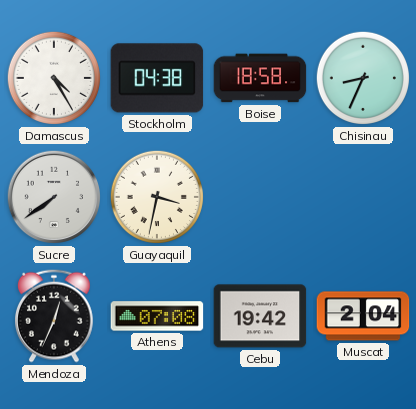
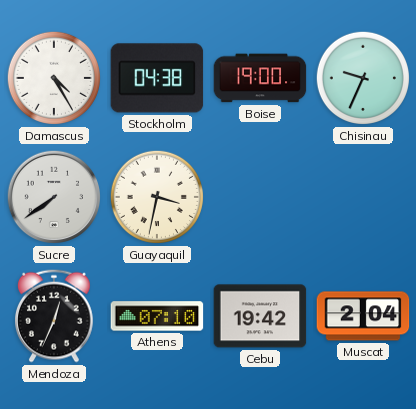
Boise: 18:58 -> 19:00 (260, 78)
Chisinau: 8:34 -> 9:34 (363, 78)
Athens: 07:08 -> 07:10 (157, 316)
